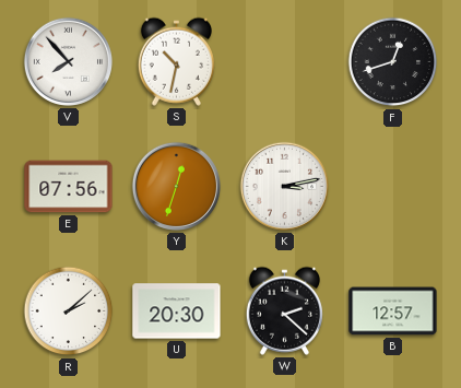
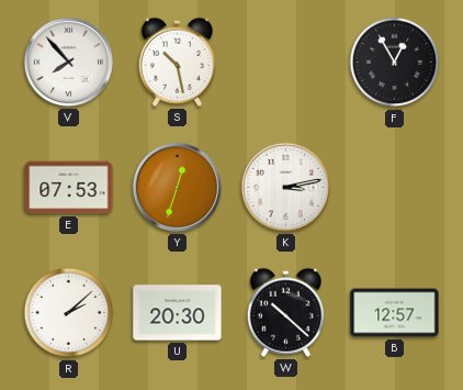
S: 10:32 -> 10:28 (177, 62)
F: 12:42 -> 12:55 (395, 63)
E: 07:56 -> 07:53 (69, 188)
W: 2:22 -> 10:22 (285, 312)
